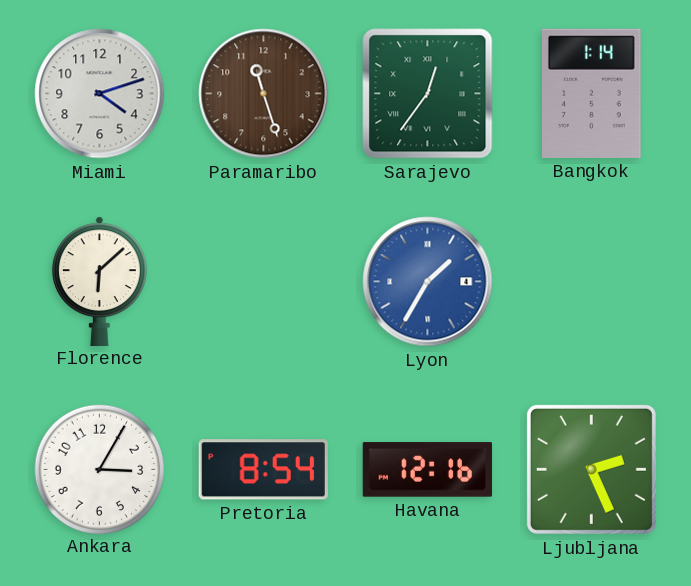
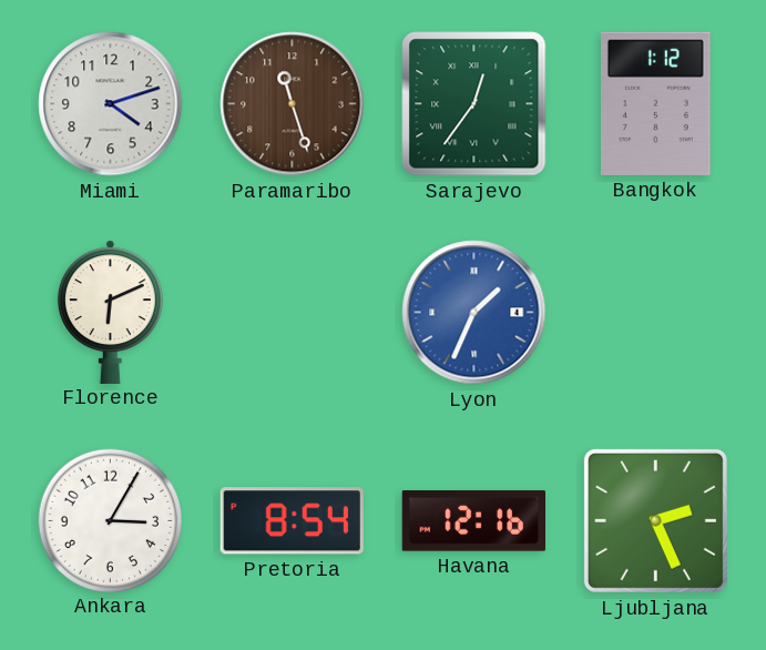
Bangkok: 1:14 -> 1:12 (656, 103)
Florence: 6:08 -> 6:11 (110, 312)
Lyon: 1:35 -> 1:34 (474, 313)
